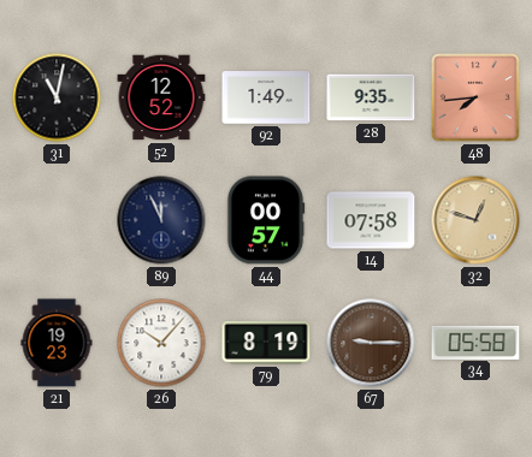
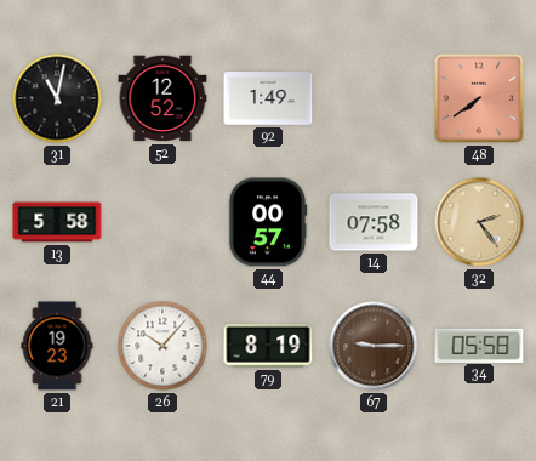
28: 9:35 -> none (371, 97)
48: 7:44 -> 7:39 (480, 99)
13: none -> 5:58 (57, 222)
89: 11:56 -> none (161, 220)
32: 12:48 -> 2:24 (479, 222)
